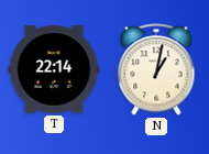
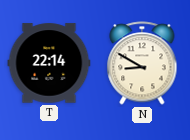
N: 1:02 -> 8:50 (142, 63)
